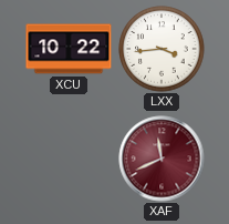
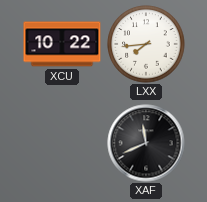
LXX: 3:44 -> 7:44 (146, 44)
XAF dial: burgundy -> black (146, 143)
